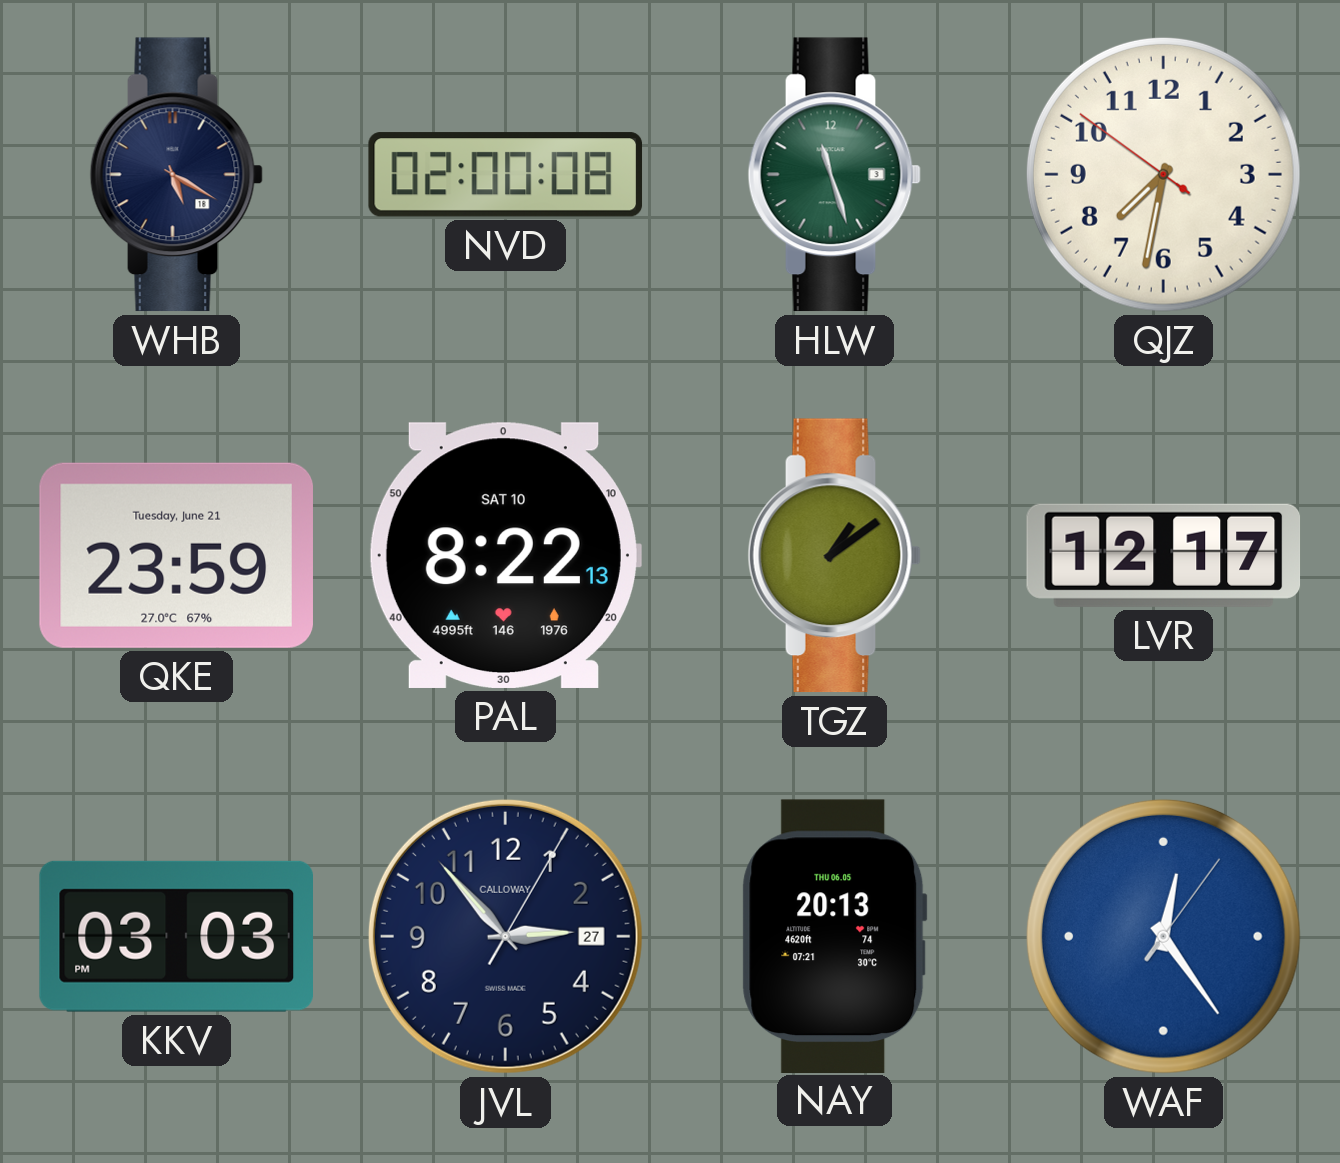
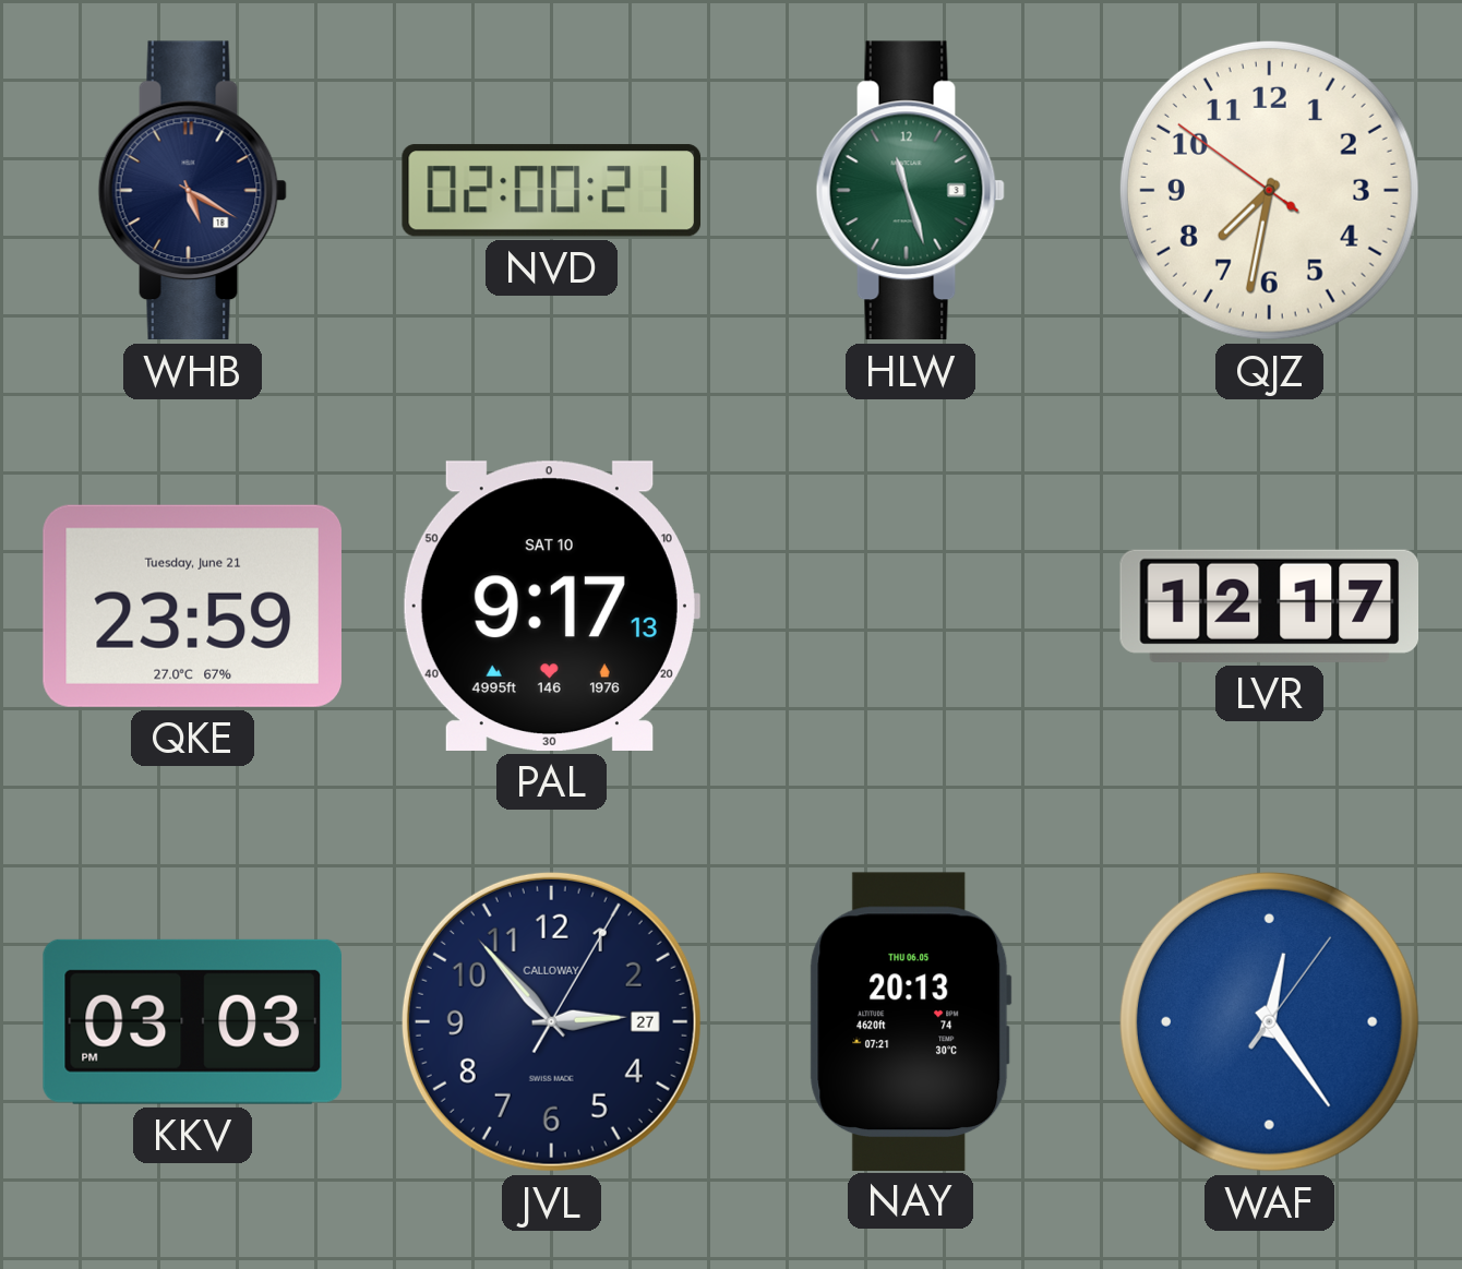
NVD: 02:00:08 -> 02:00:21 (552, 191)
PAL: 8:22 -> 9:17 (551, 606)
TGZ: 1:09 -> none (834, 556)
